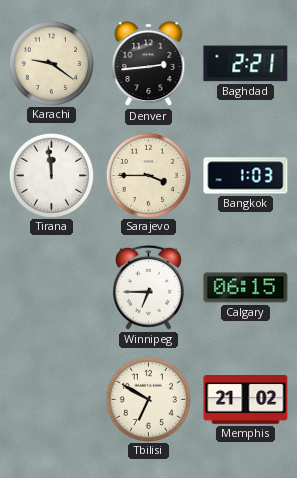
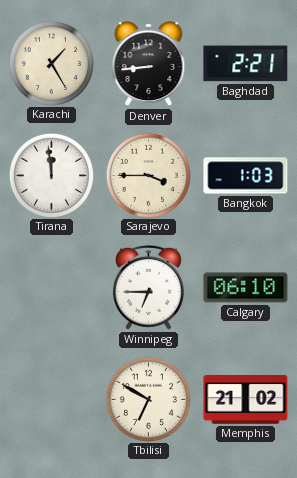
Karachi: 9:21 -> 1:25 (51, 63)
Denver: 2:44 -> 8:44 (149, 64)
Calgary: 06:15 -> 06:10 (246, 288)
